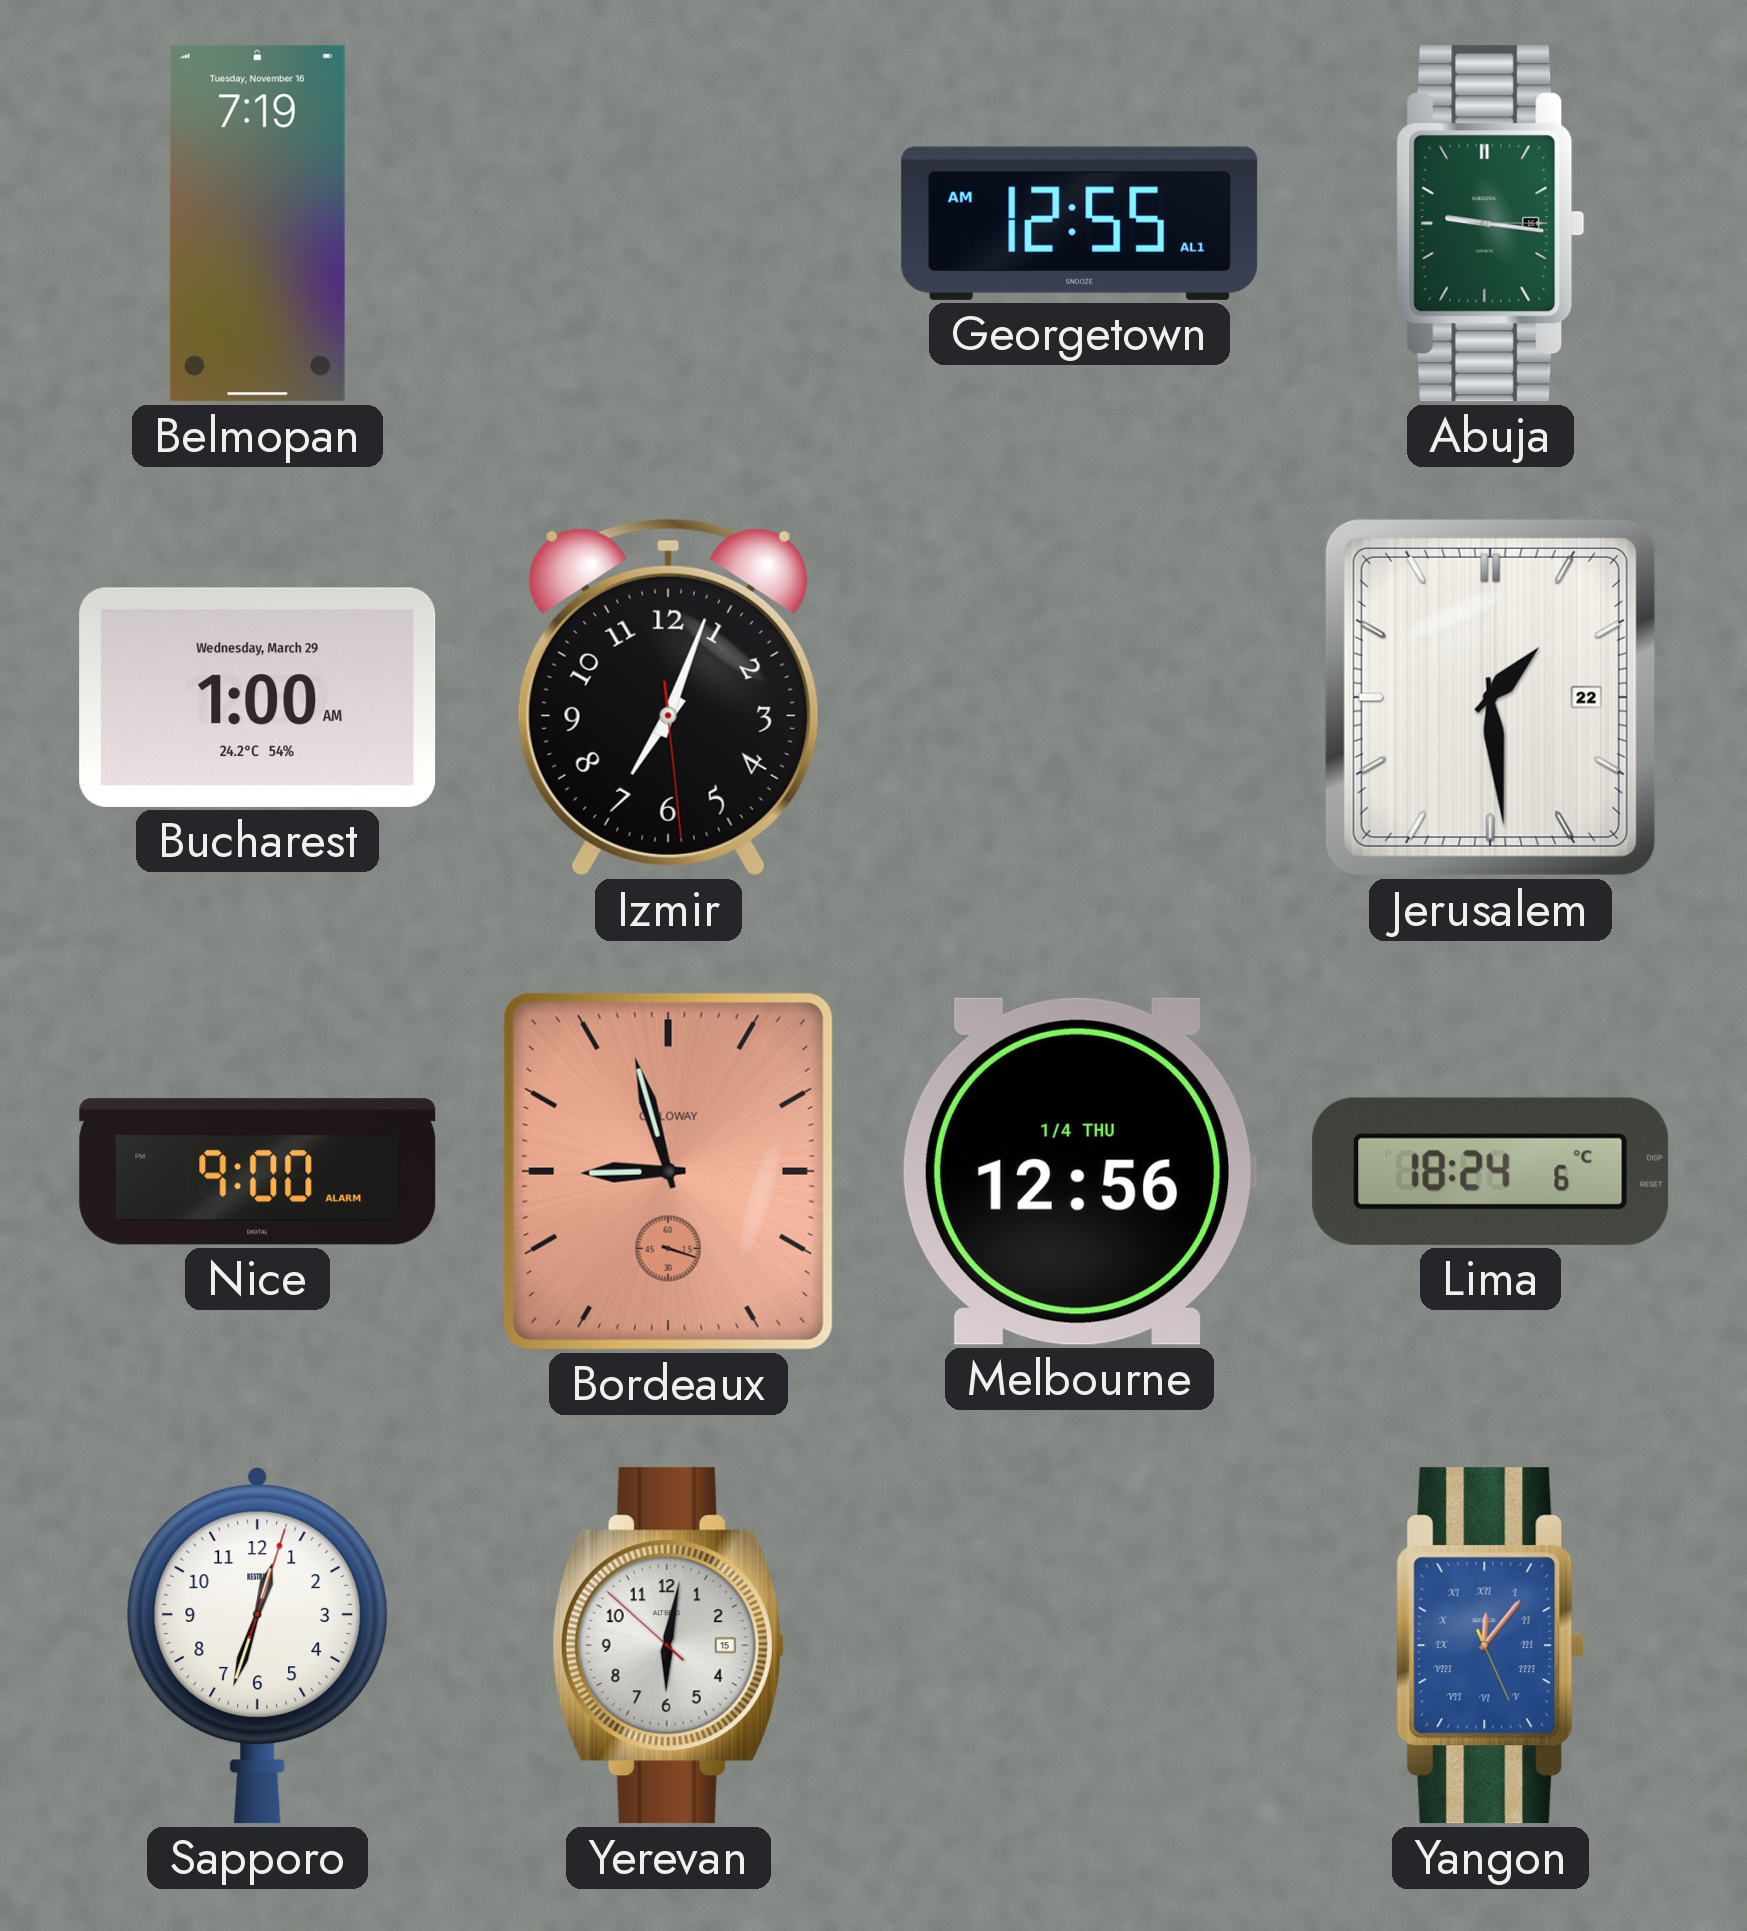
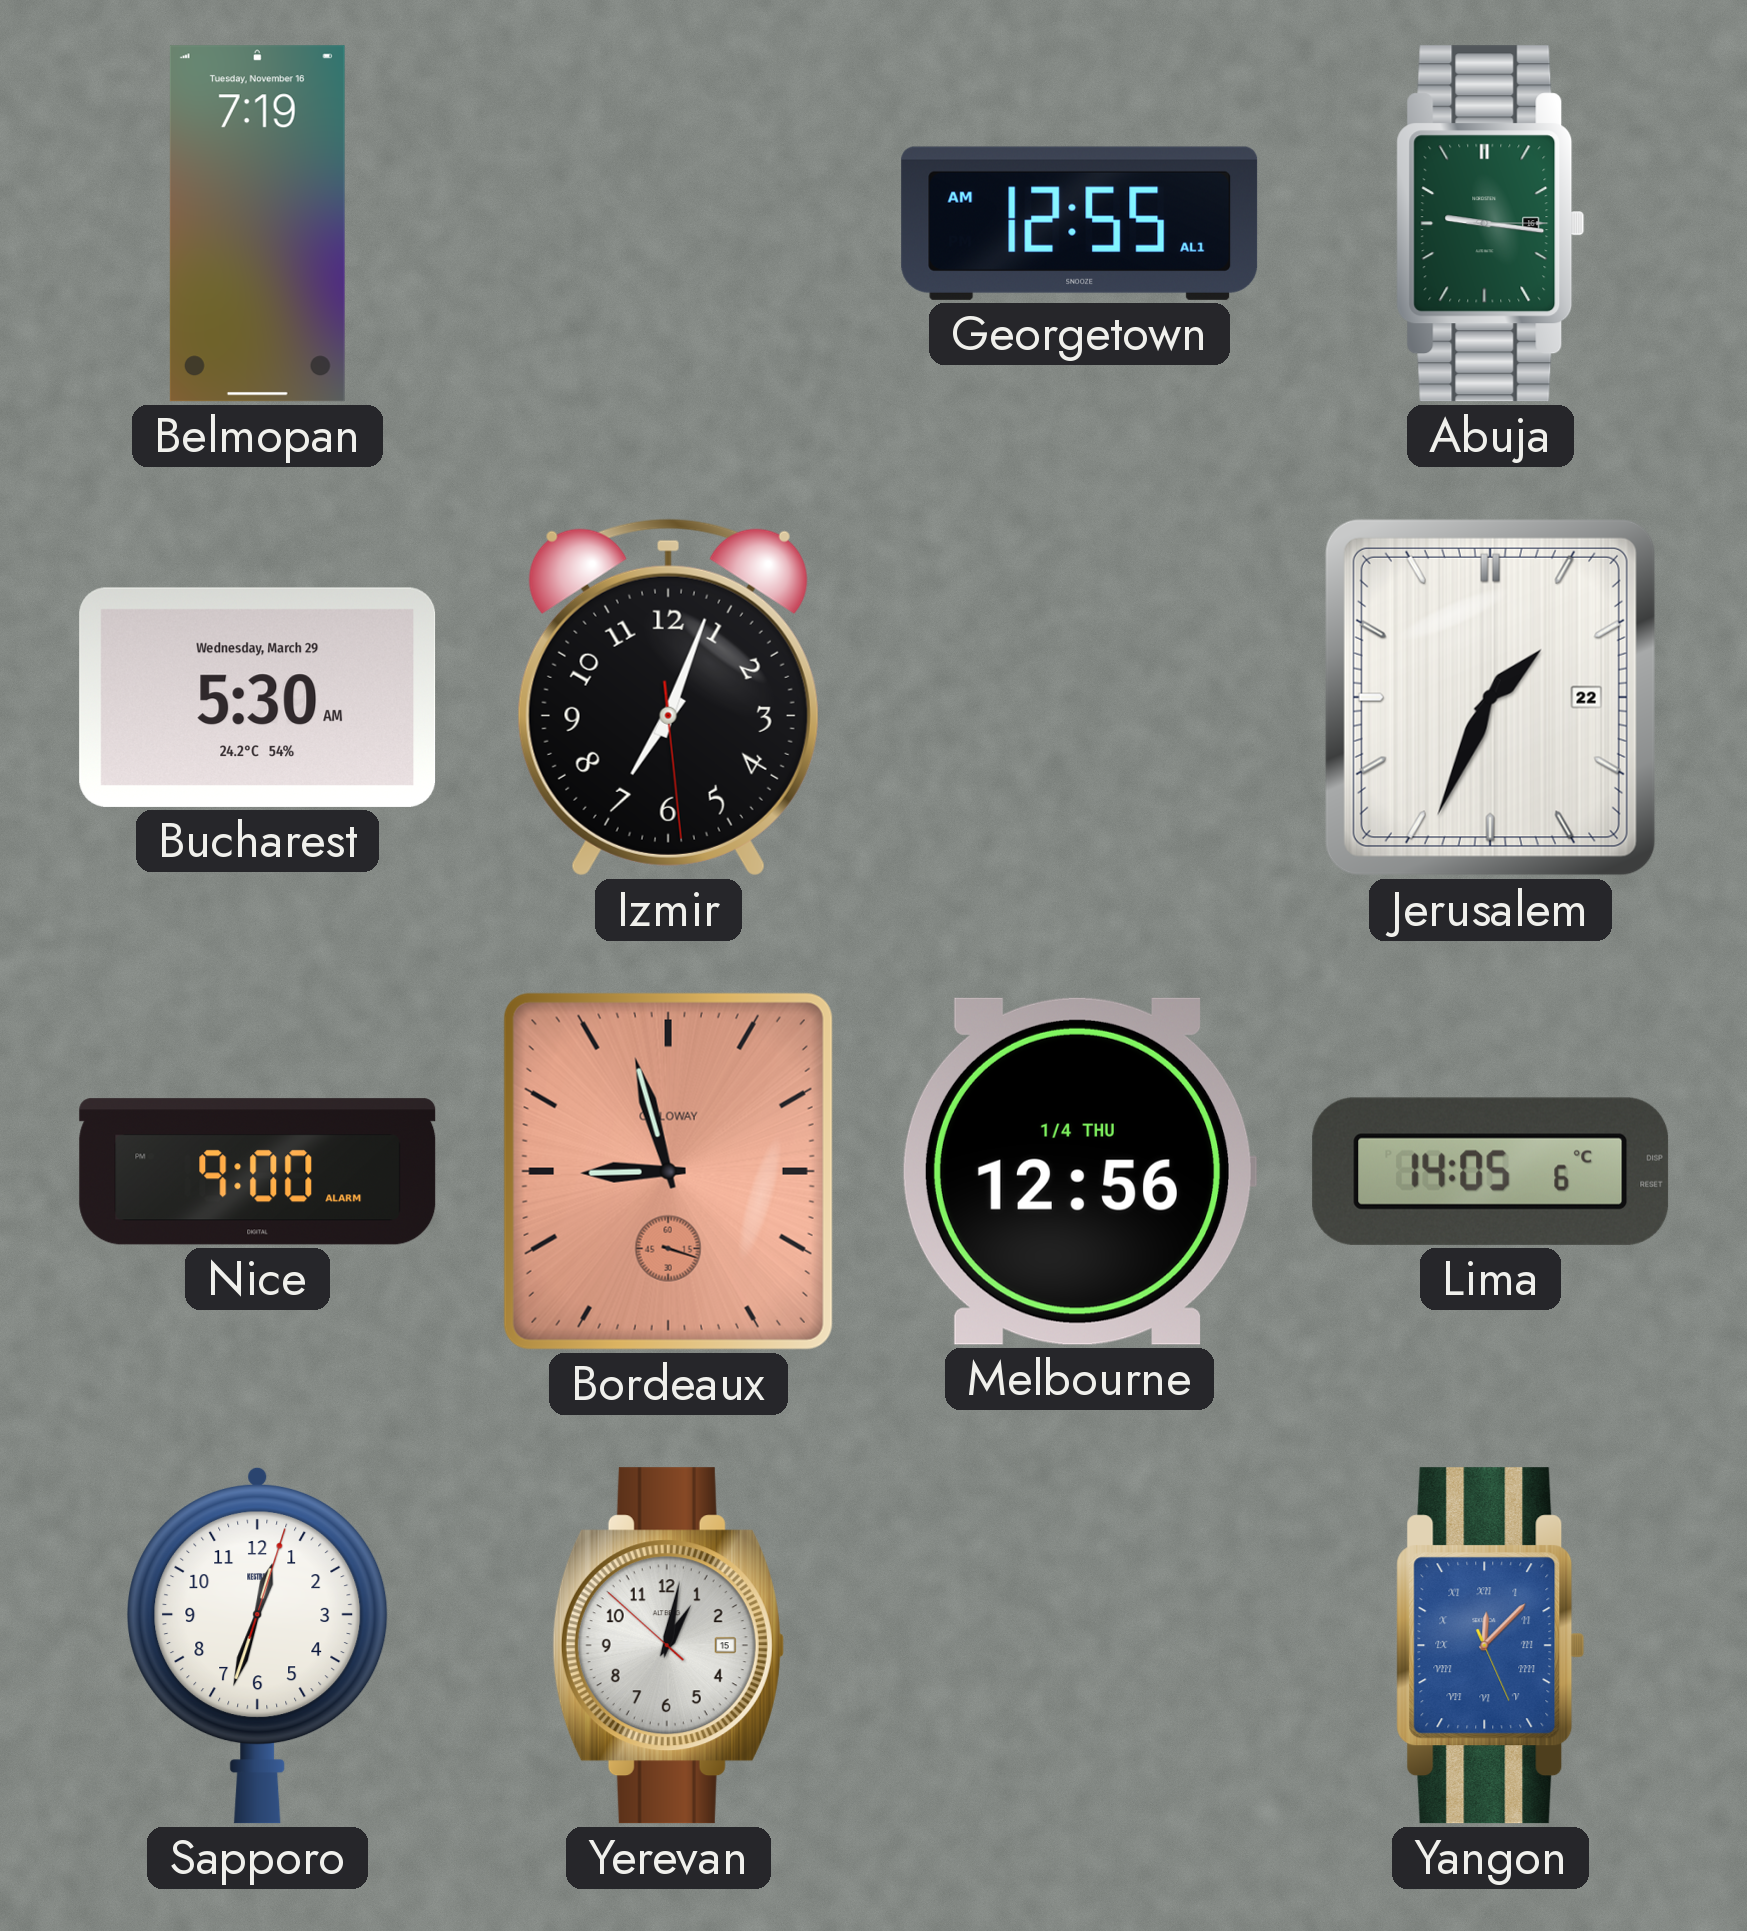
Bucharest: 1:00 -> 5:30 (258, 697)
Jerusalem: 1:29 -> 1:34 (1490, 697)
Lima: 18:24 -> 14:05 (1491, 1171)
Yerevan: 6:01 -> 1:01 (668, 1646)
Yangon: 12:06 -> 12:07 (1491, 1646)
